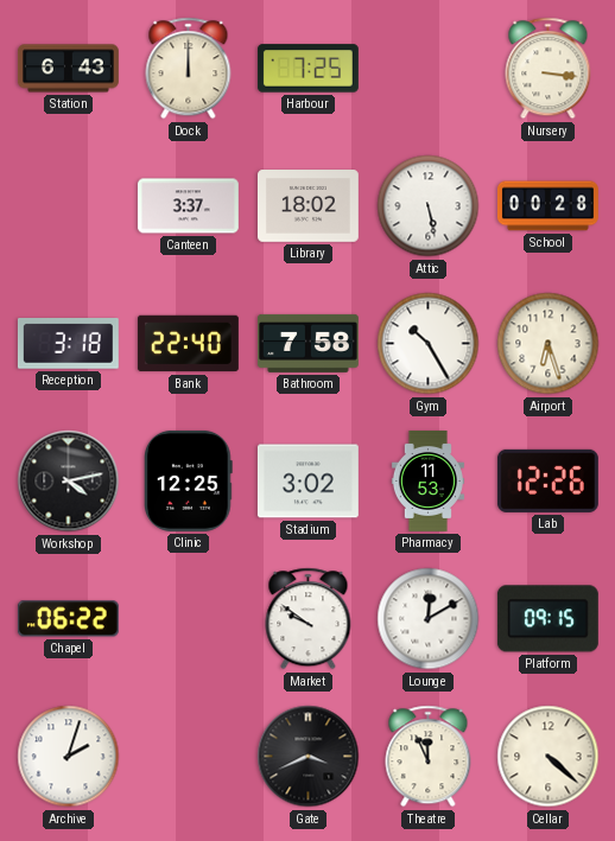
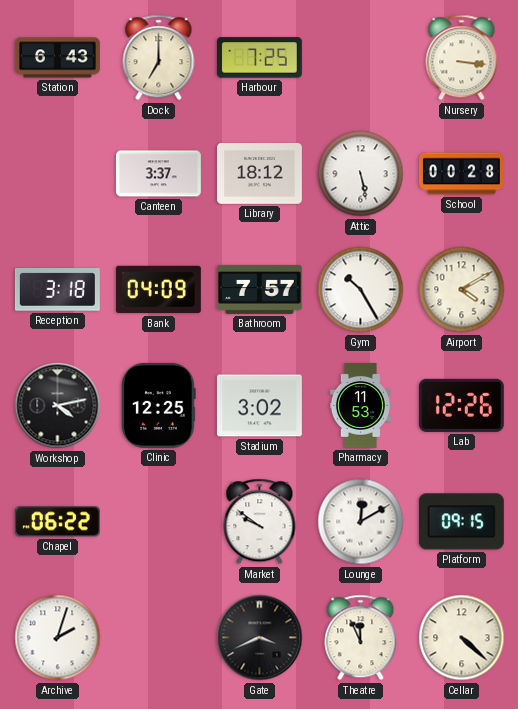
Dock: 12:00 -> 7:00 (159, 58)
Library: 18:02 -> 18:12 (259, 174)
Bank: 22:40 -> 04:09 (158, 290)
Bathroom: 7:58 -> 7:57 (259, 289)
Airport: 6:27 -> 4:10 (462, 290)
